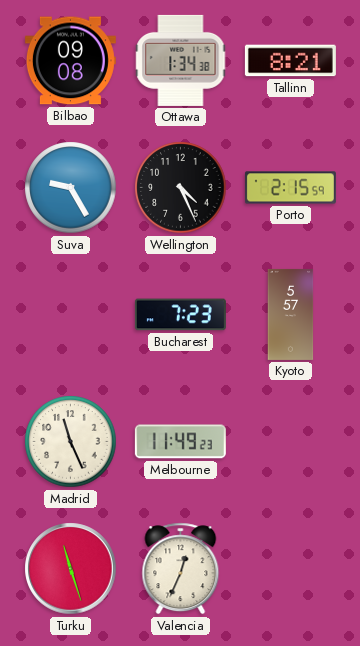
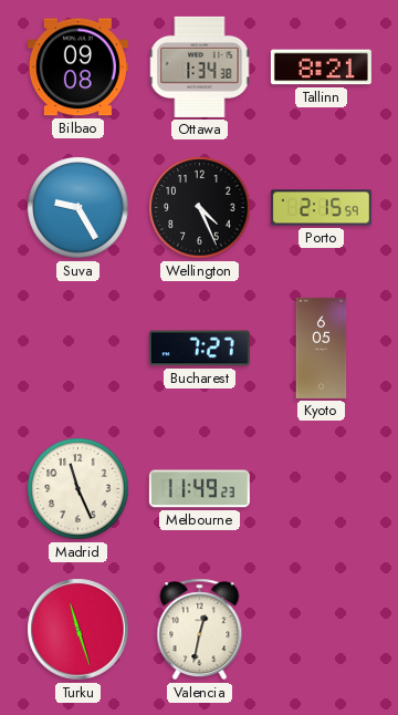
Bucharest: 7:23 -> 7:27 (199, 349)
Kyoto: 5:57 -> 6:05 (322, 348)
Valencia: 12:34 -> 12:32 (200, 630)
